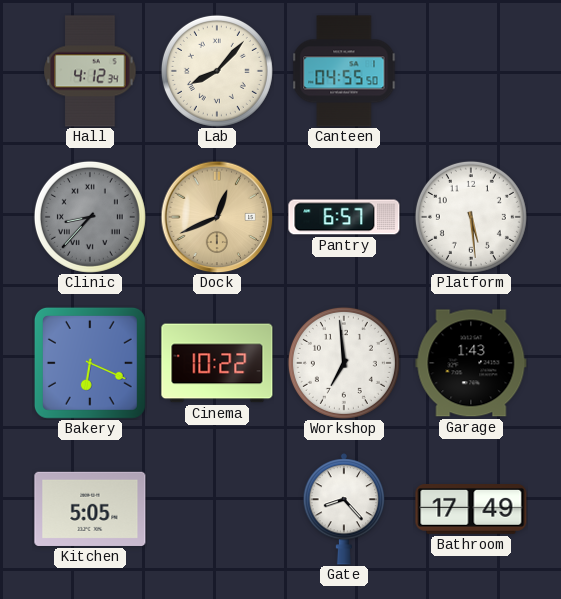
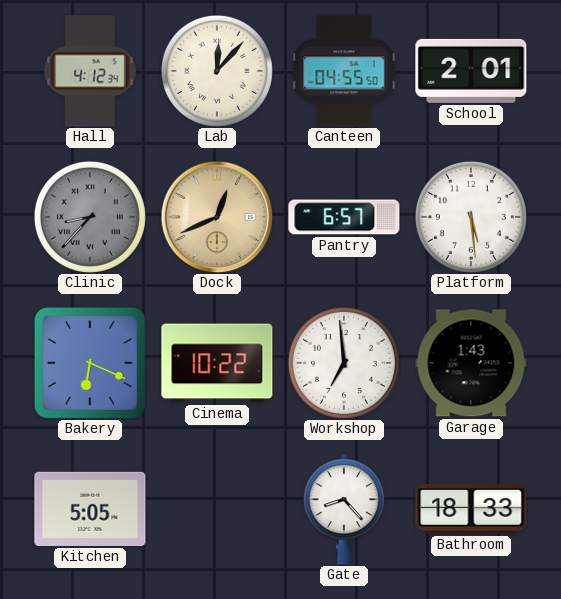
Lab: 8:07 -> 12:07 (217, 71)
School: none -> 2:01 (471, 71)
Bathroom: 17:49 -> 18:33 (471, 510)
